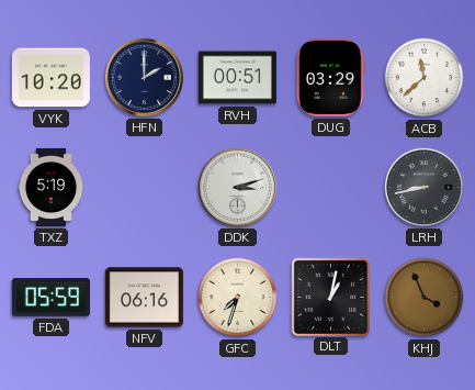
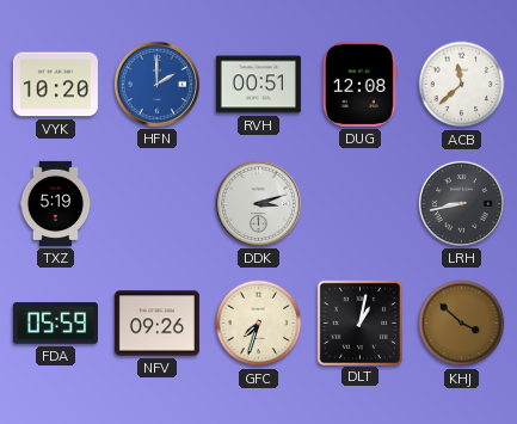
HFN dial: navy -> blue (156, 84)
DUG: 03:29 -> 12:08 (359, 84)
NFV: 06:16 -> 09:26 (156, 324)
KHJ: 3:56 -> 3:52 (462, 324)
